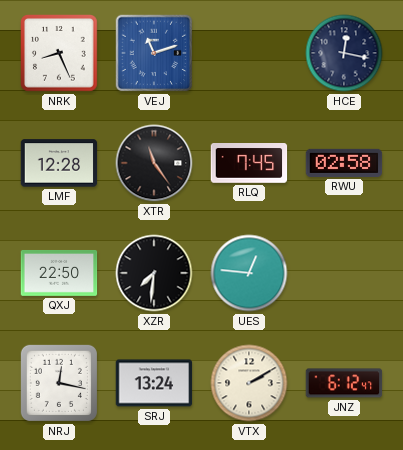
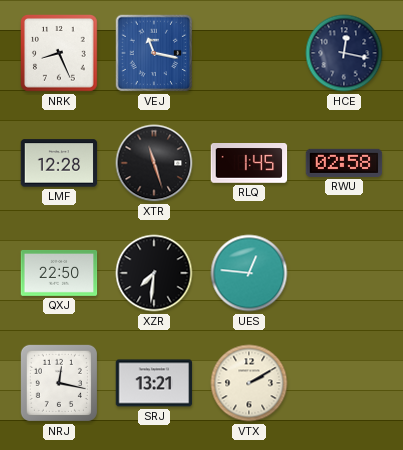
VEJ: 11:12 -> 11:17 (154, 53)
XTR: 11:24 -> 11:27 (154, 163)
RLQ: 7:45 -> 1:45 (249, 164)
SRJ: 13:24 -> 13:21 (154, 383)
JNZ: 6:12 -> none (344, 383)
